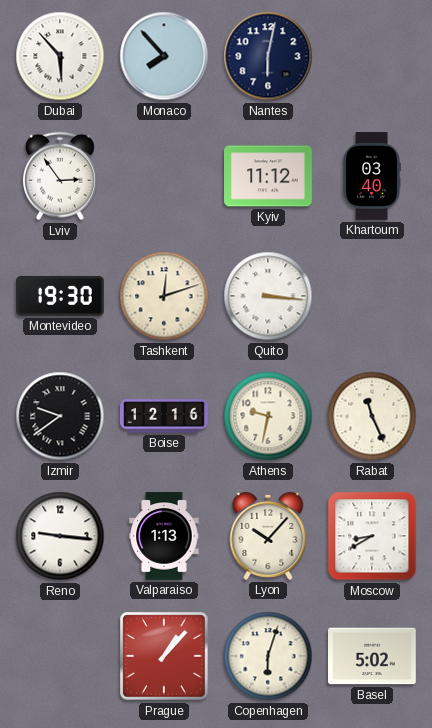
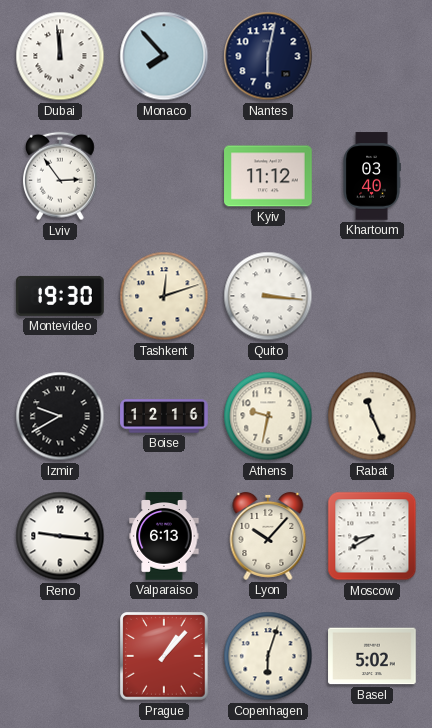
Dubai: 5:53 -> 11:59 (60, 56)
Izmir: 9:39 -> 9:40 (60, 416)
Valparaiso: 1:13 -> 6:13 (164, 536)
